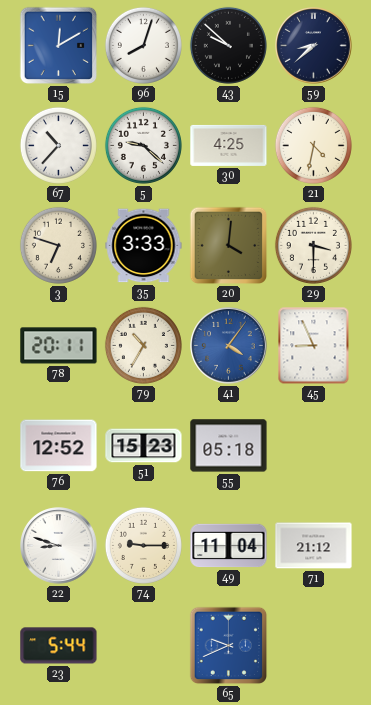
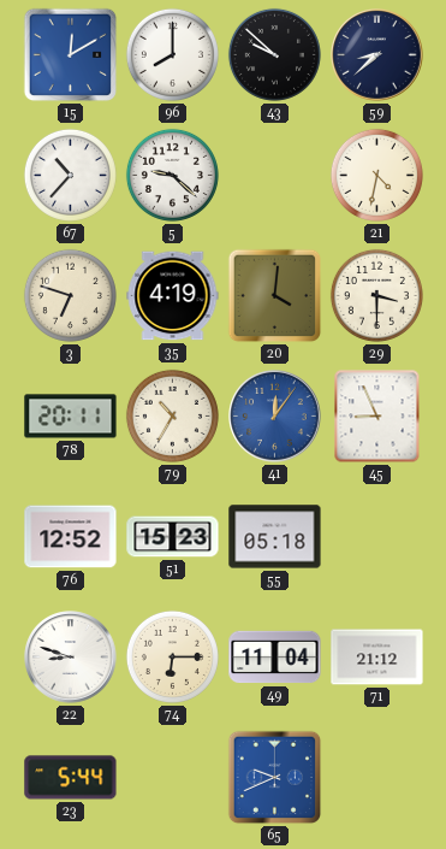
96: 8:03 -> 8:00 (172, 54)
30: 4:25 -> none (229, 145)
35: 3:33 -> 4:19 (173, 296)
41: 4:06 -> 12:06 (275, 417)
74: 9:15 -> 6:15 (172, 656)
